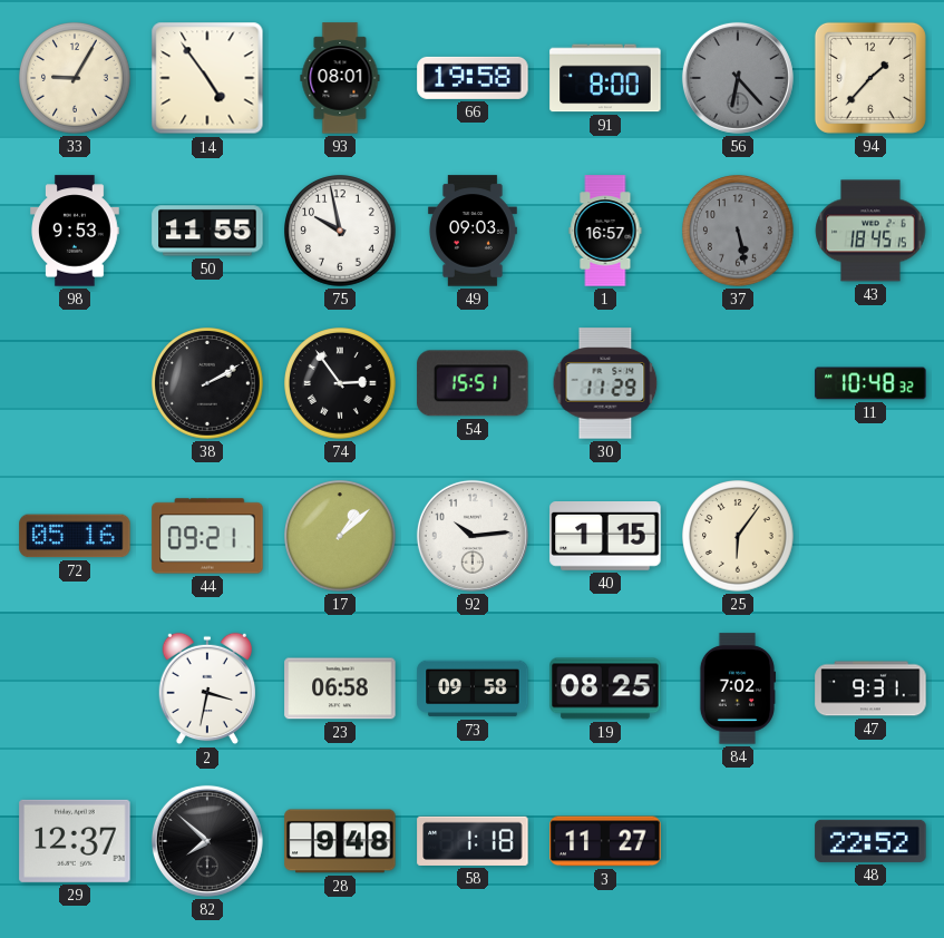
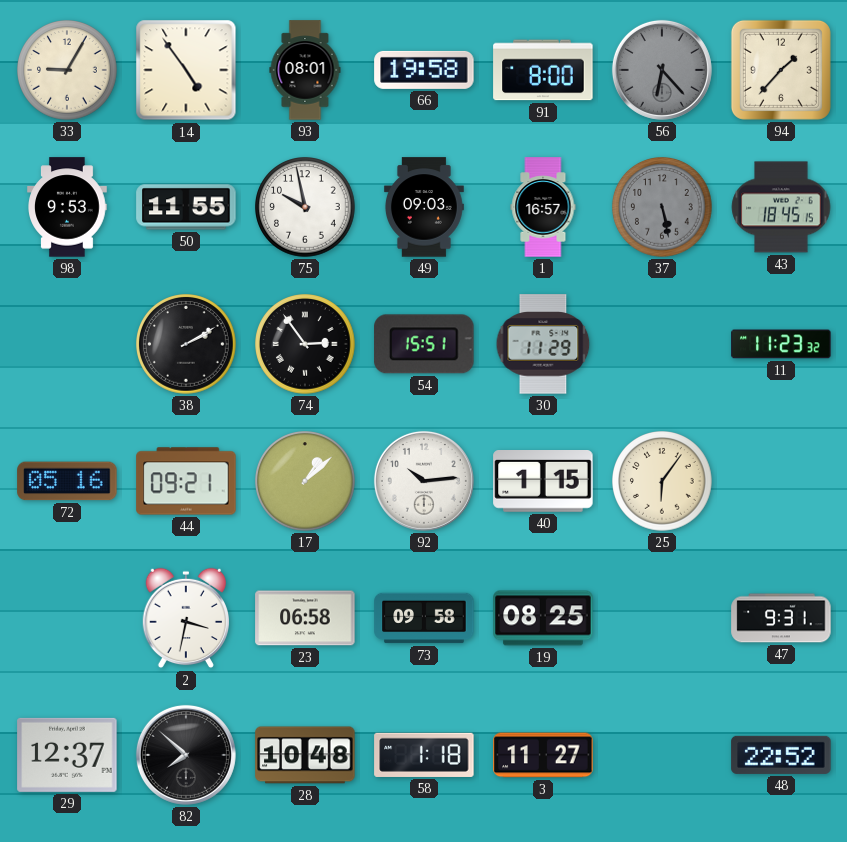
11: 10:48 -> 11:23 (781, 344)
84: 7:02 -> none (738, 688)
28: 9:48 -> 10:48 (305, 755)
